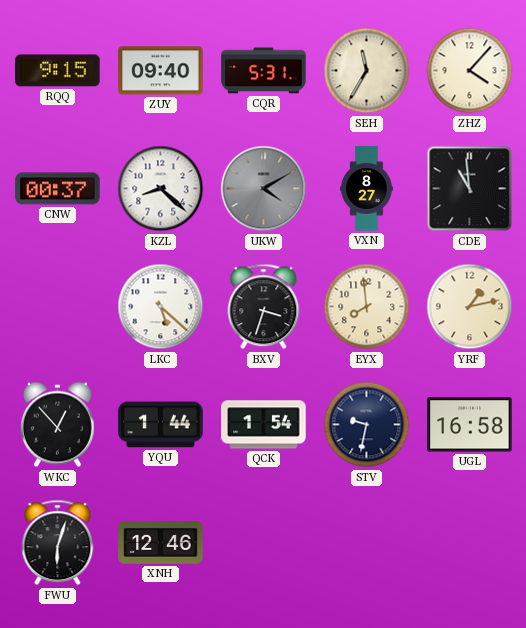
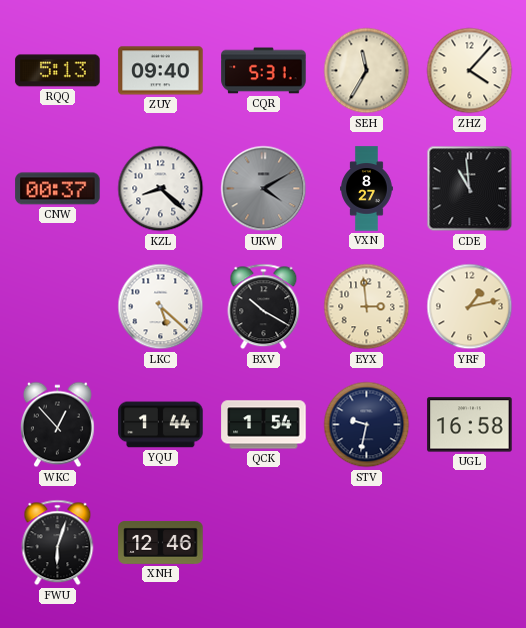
RQQ: 9:15 -> 5:13 (58, 71)
BXV: 3:33 -> 10:20 (264, 307)
EYX: 7:59 -> 2:59 (367, 307)
